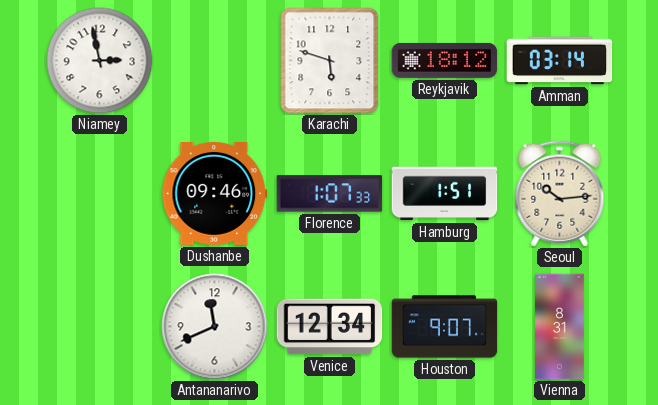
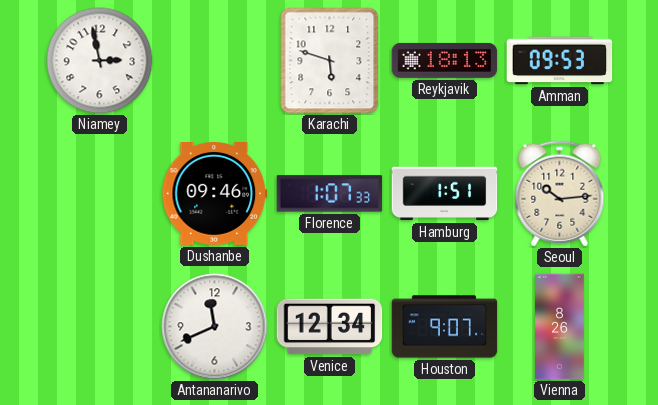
Reykjavik: 18:12 -> 18:13 (445, 60)
Amman: 03:14 -> 09:53 (560, 61)
Vienna: 8:31 -> 8:26 (560, 327)
